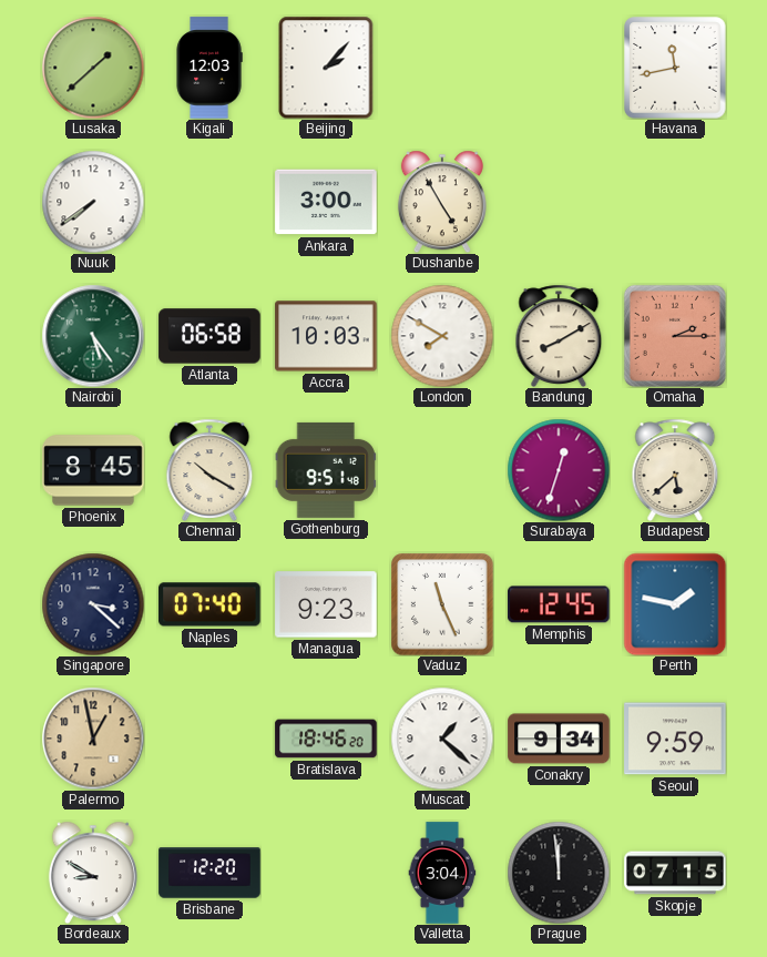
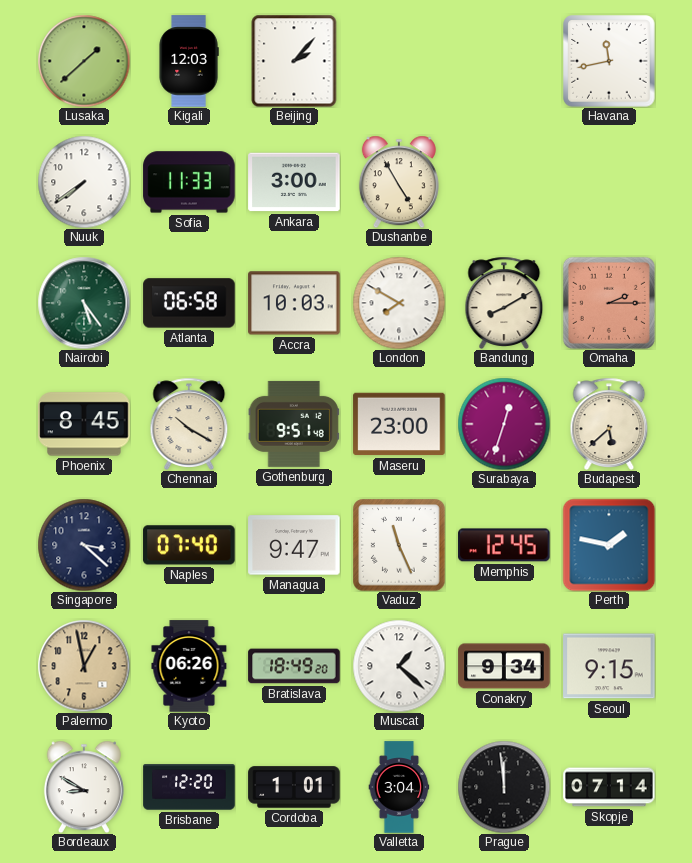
Sofia: none -> 11:33 (189, 182)
Maseru: none -> 23:00 (399, 424)
Managua: 9:23 -> 9:47 (294, 545)
Kyoto: none -> 06:26 (189, 666)
Bratislava: 18:46 -> 18:49 (294, 666)
Seoul: 9:59 -> 9:15 (609, 666)
Cordoba: none -> 1:01 (294, 787)
Skopje: 07:15 -> 07:14 (609, 787)
